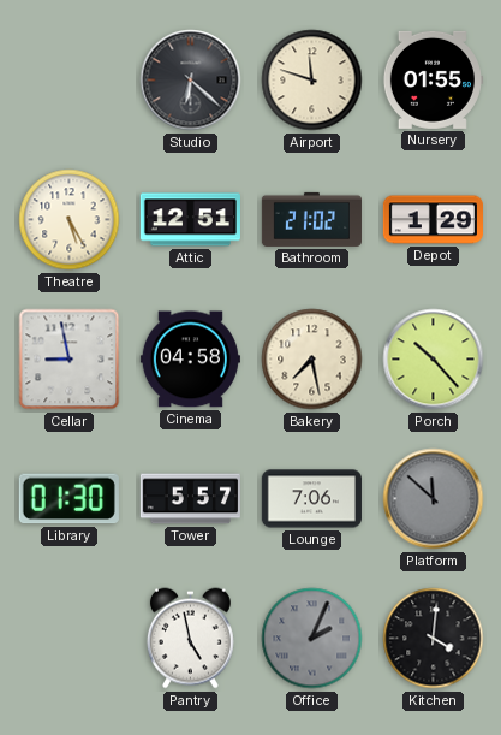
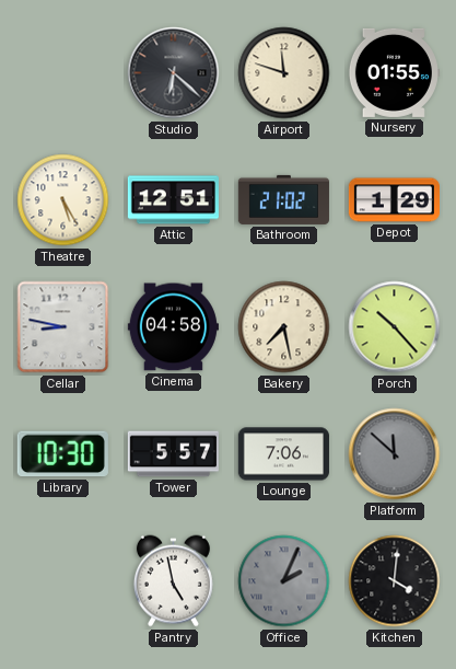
Cellar: 8:58 -> 8:47 (63, 327)
Library: 01:30 -> 10:30 (62, 454)
